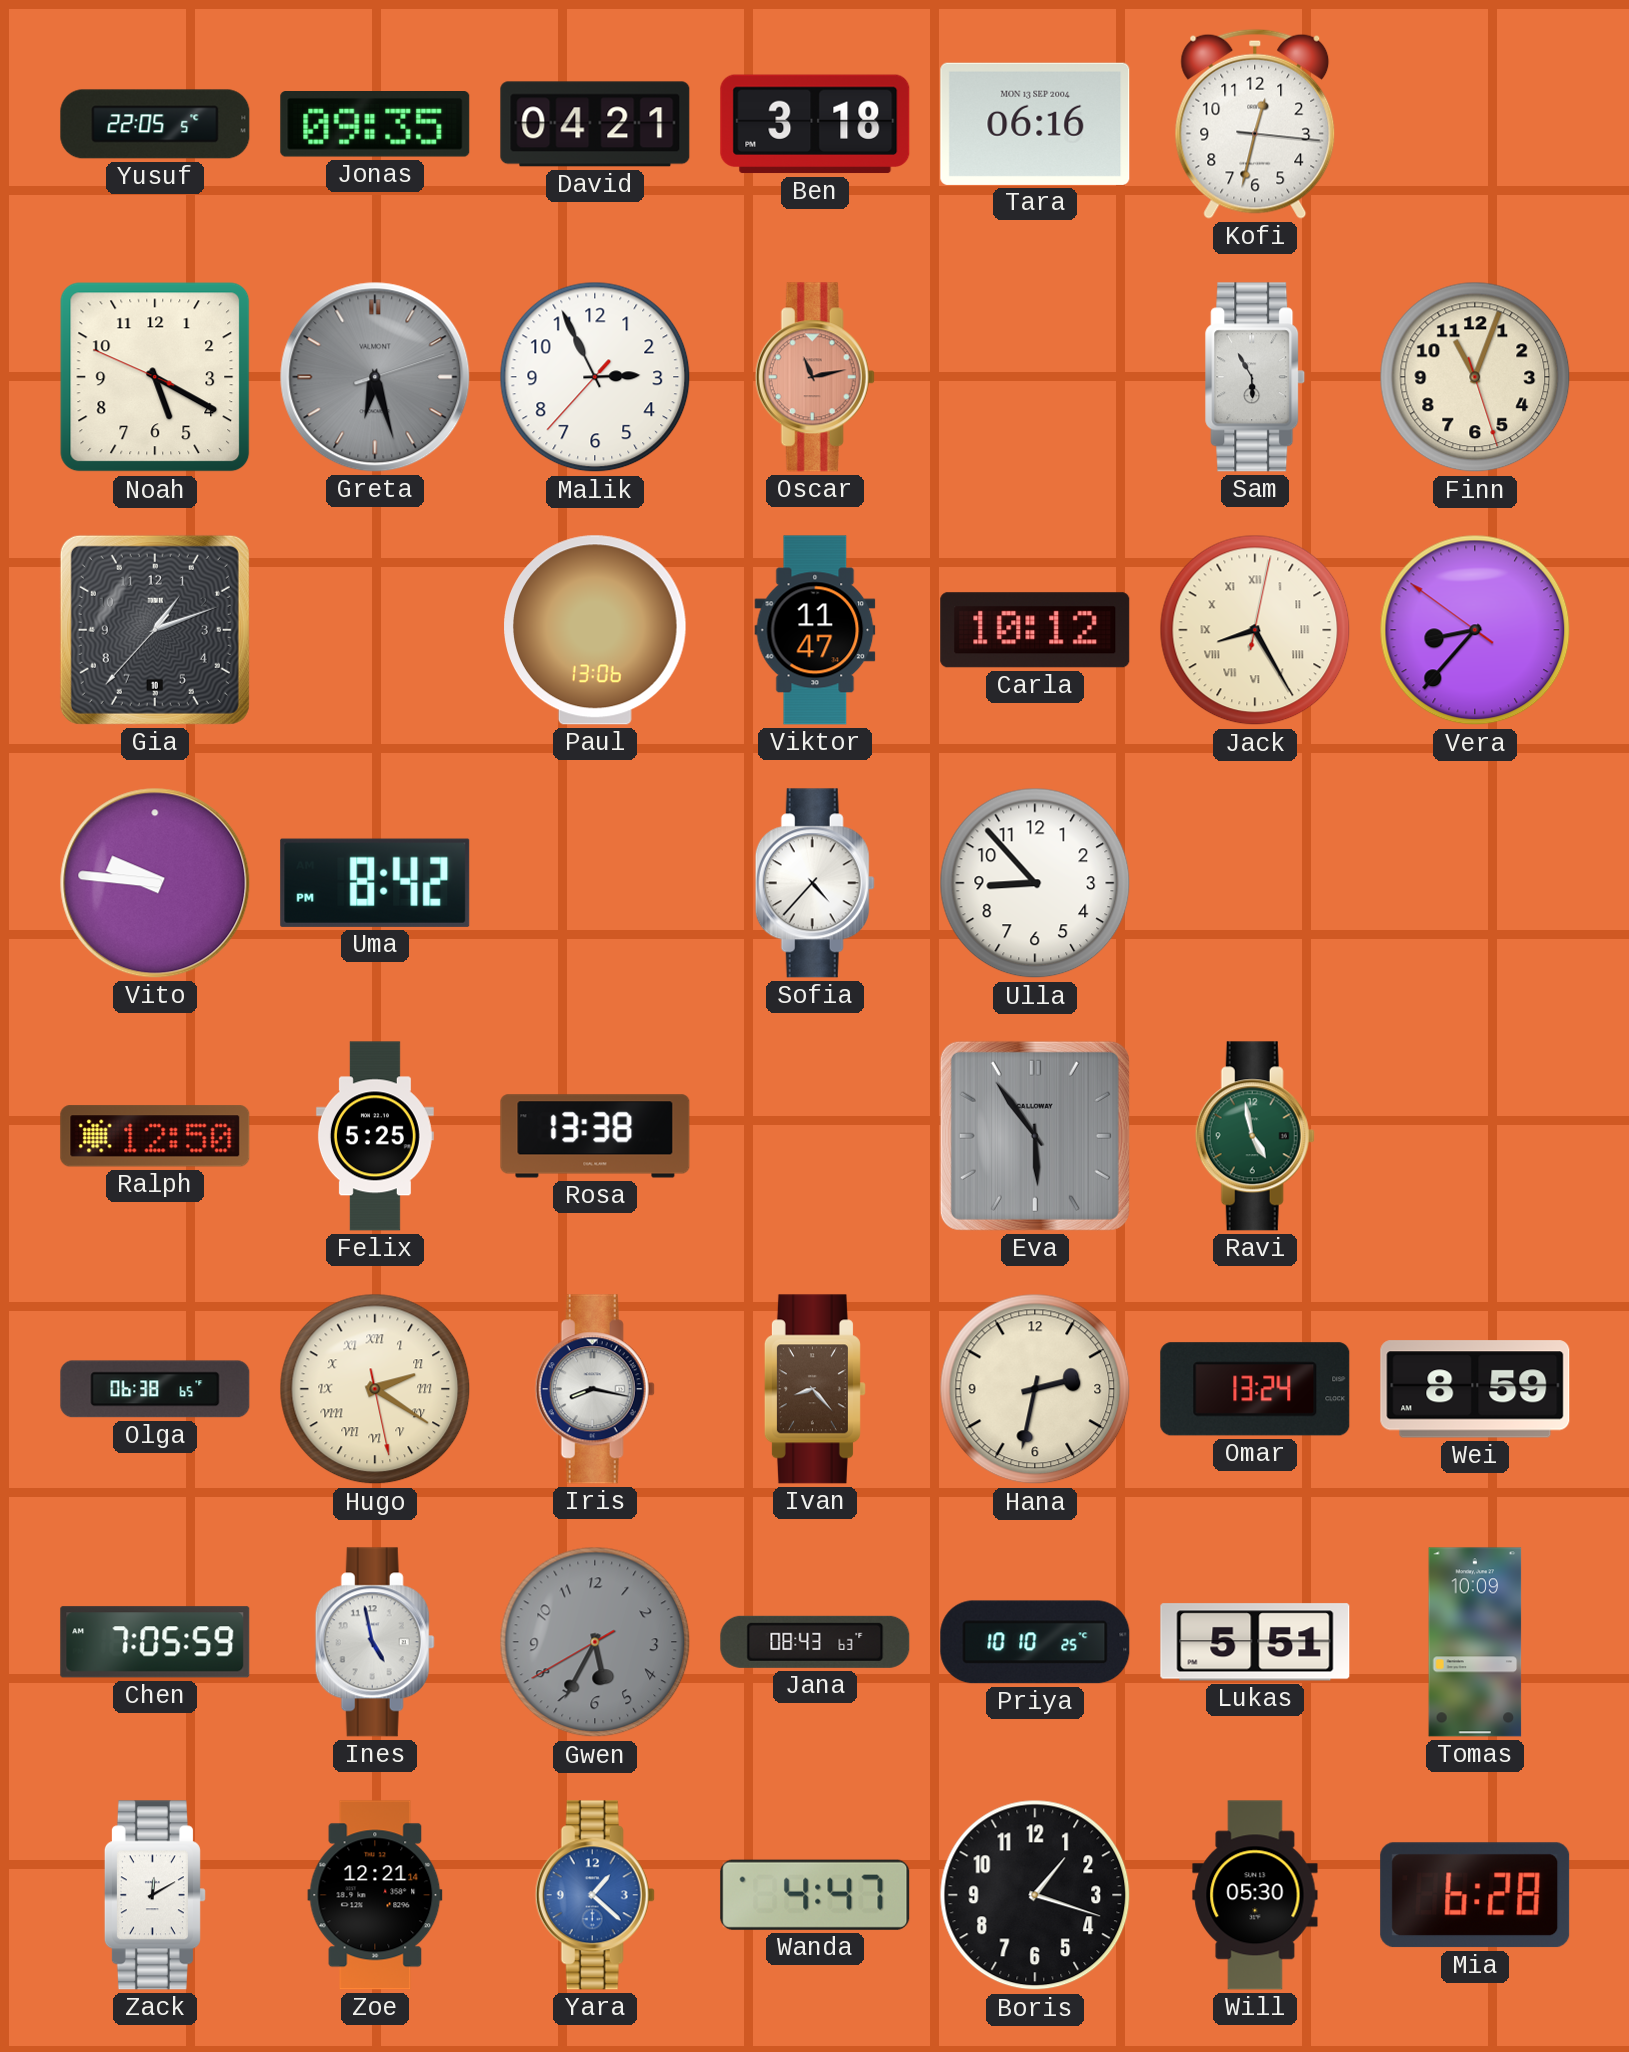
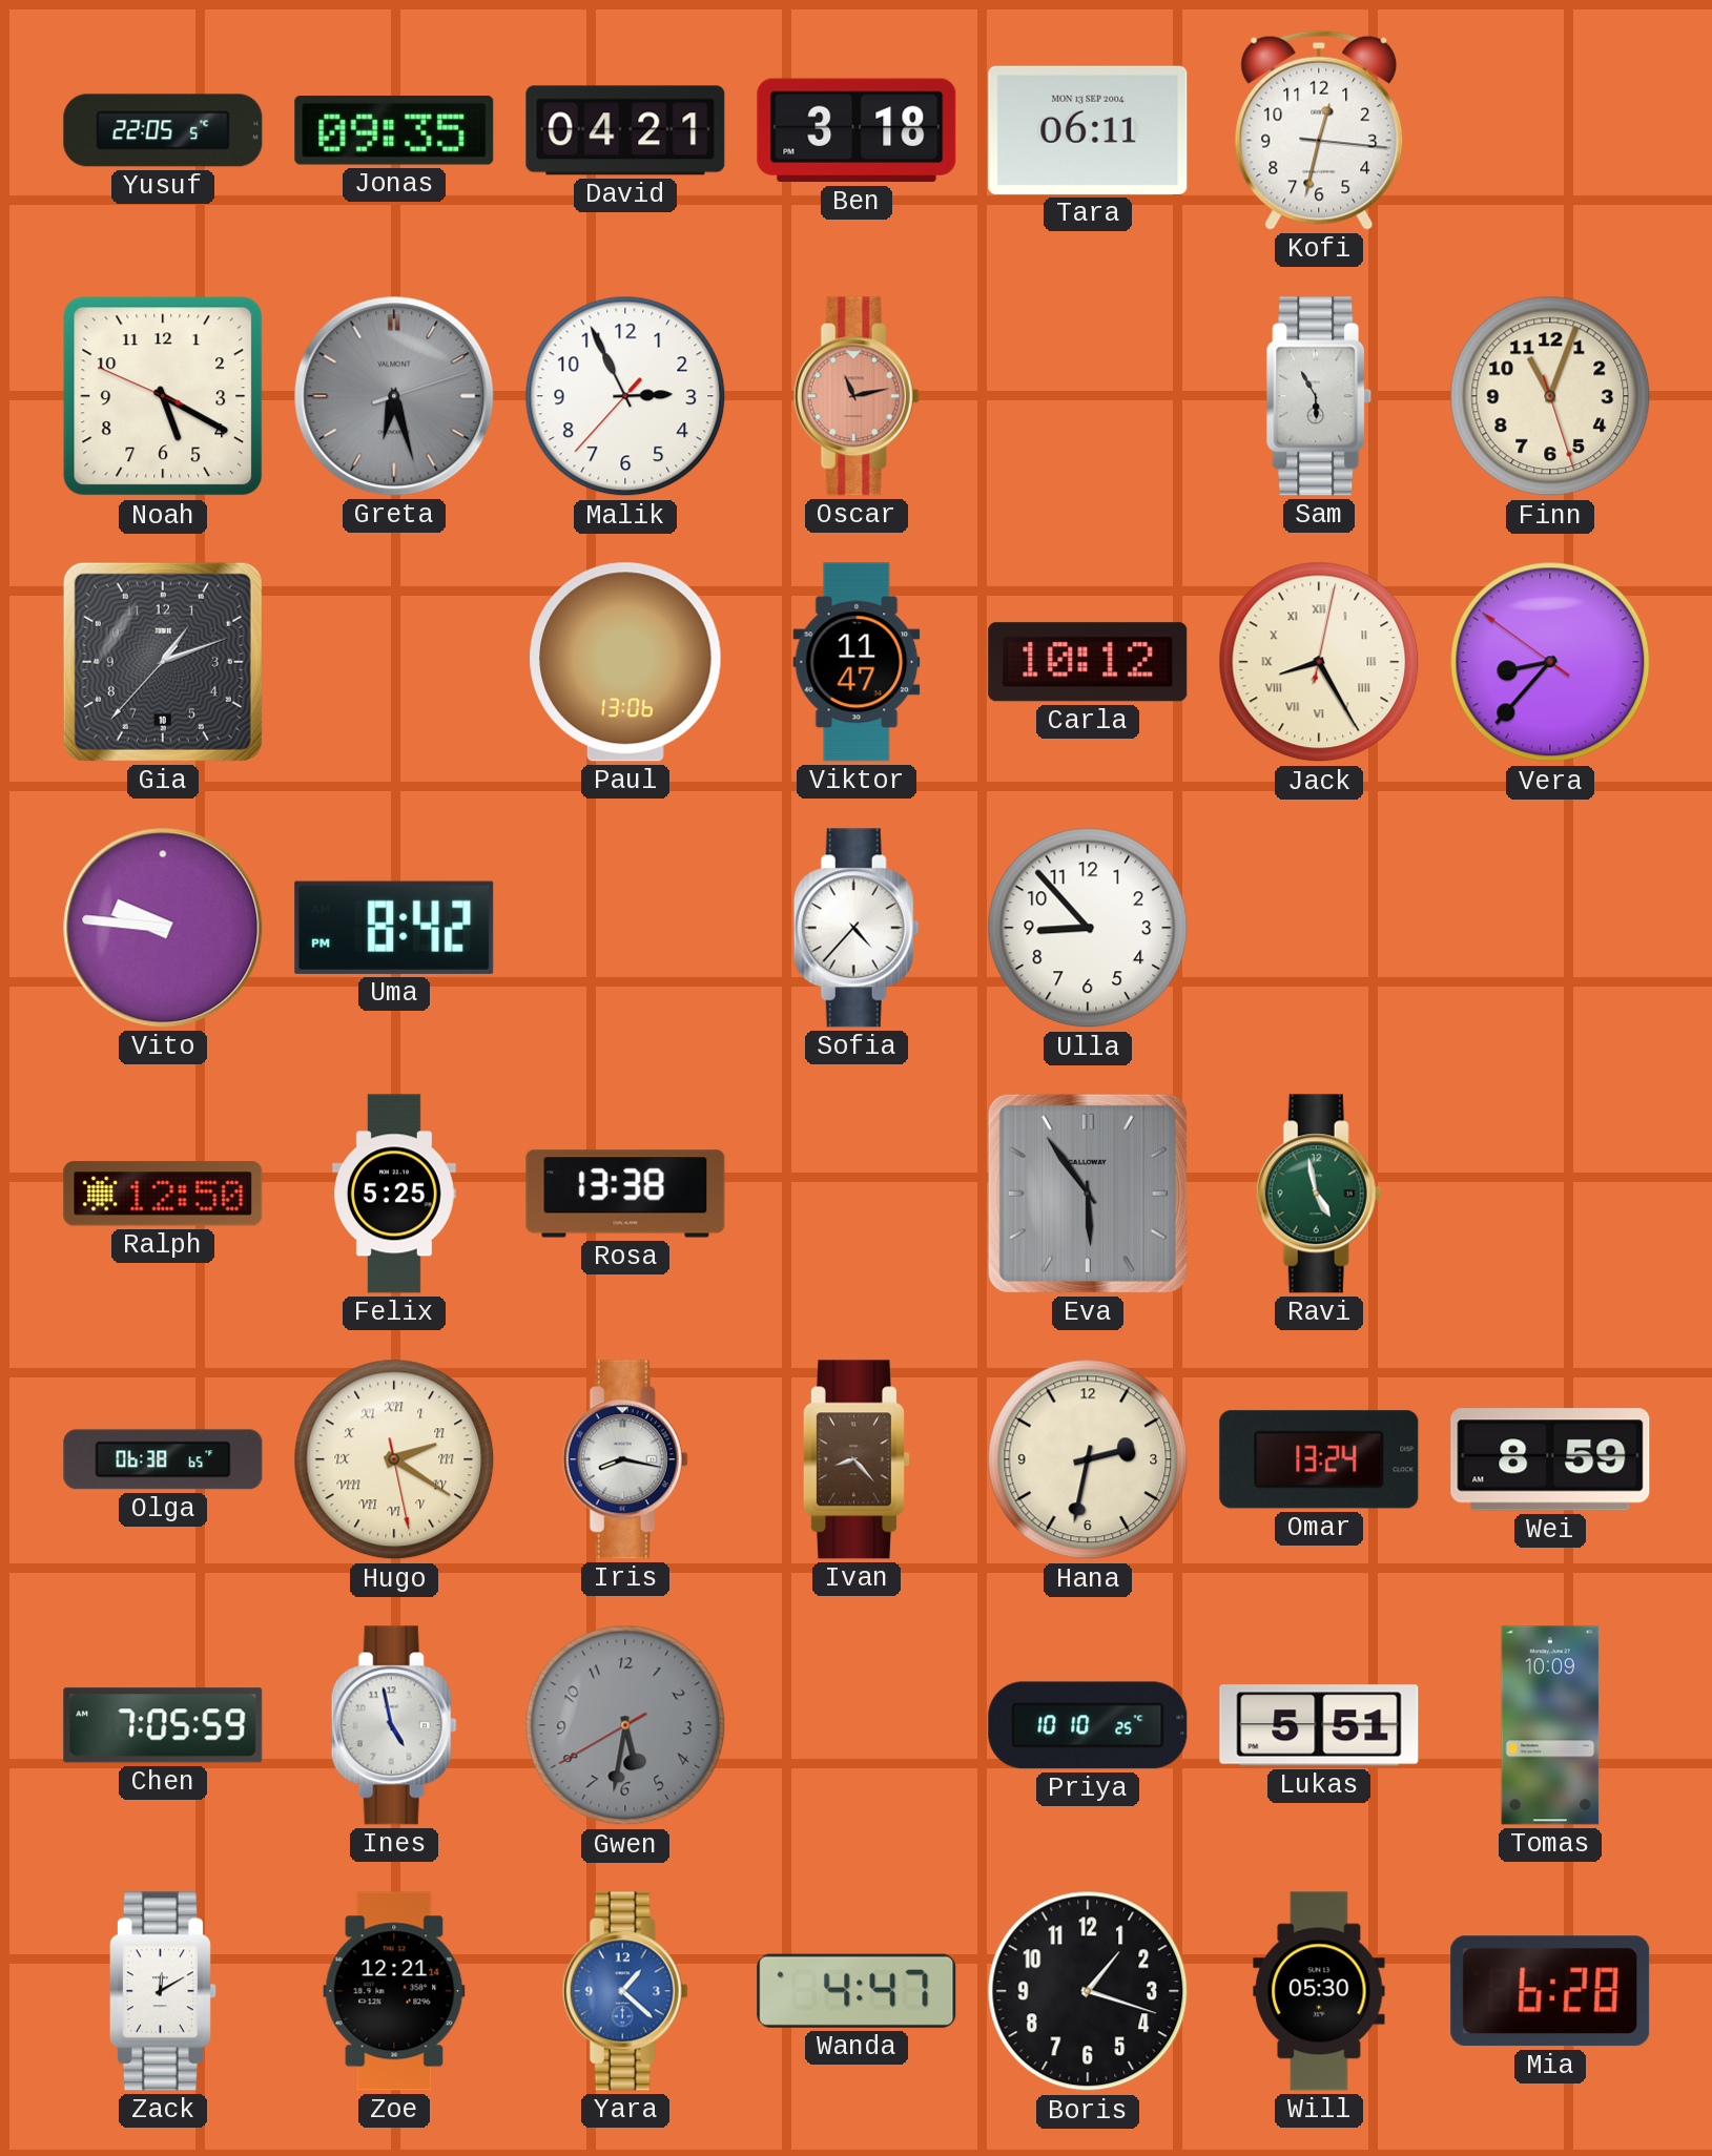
Tara: 06:16 -> 06:11 (1088, 130)
Gwen: 5:34 -> 5:31 (625, 1725)
Jana: 08:43 -> none (815, 1642)
